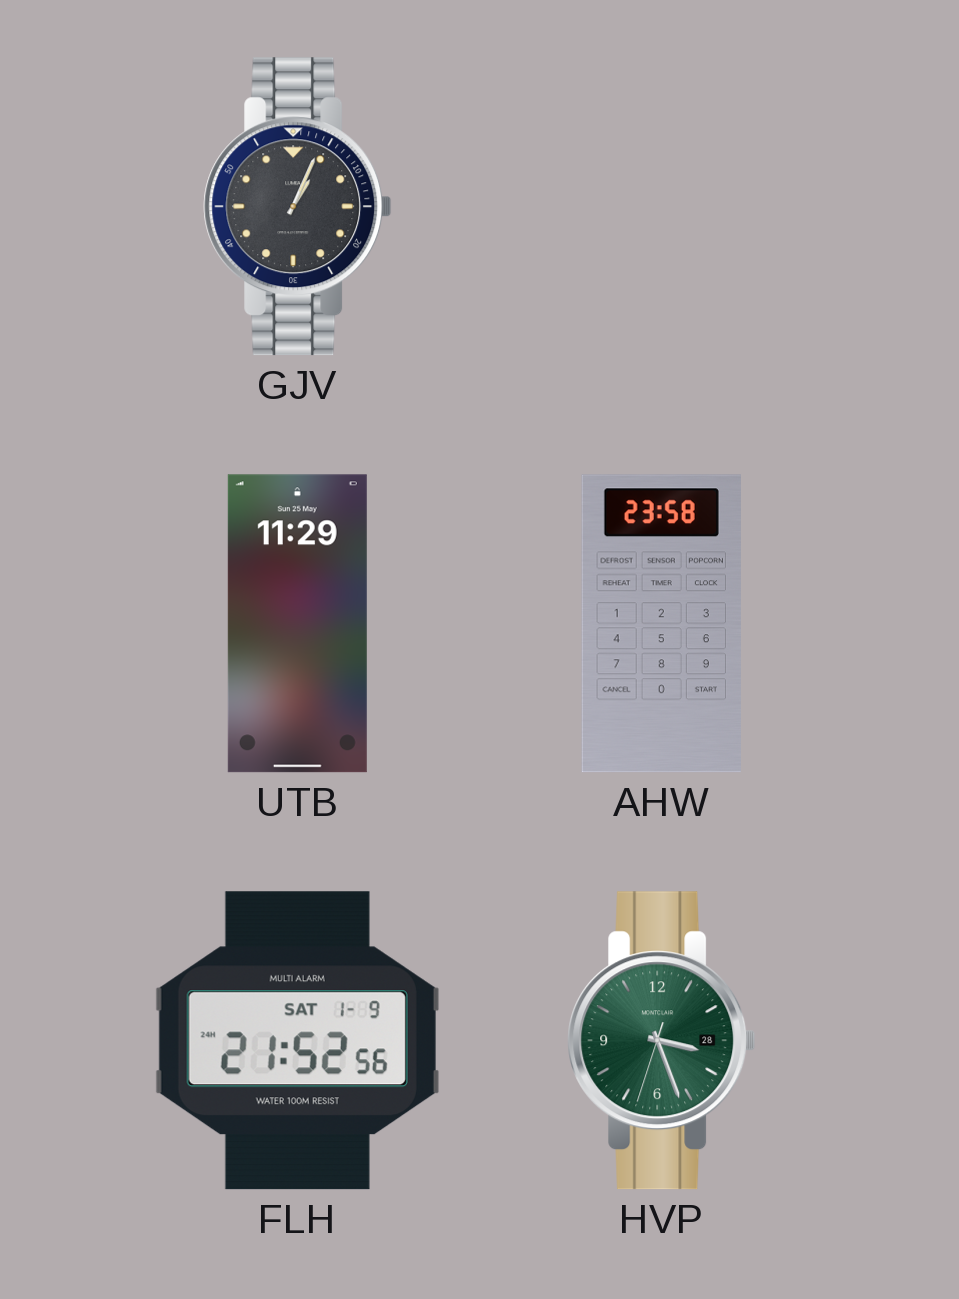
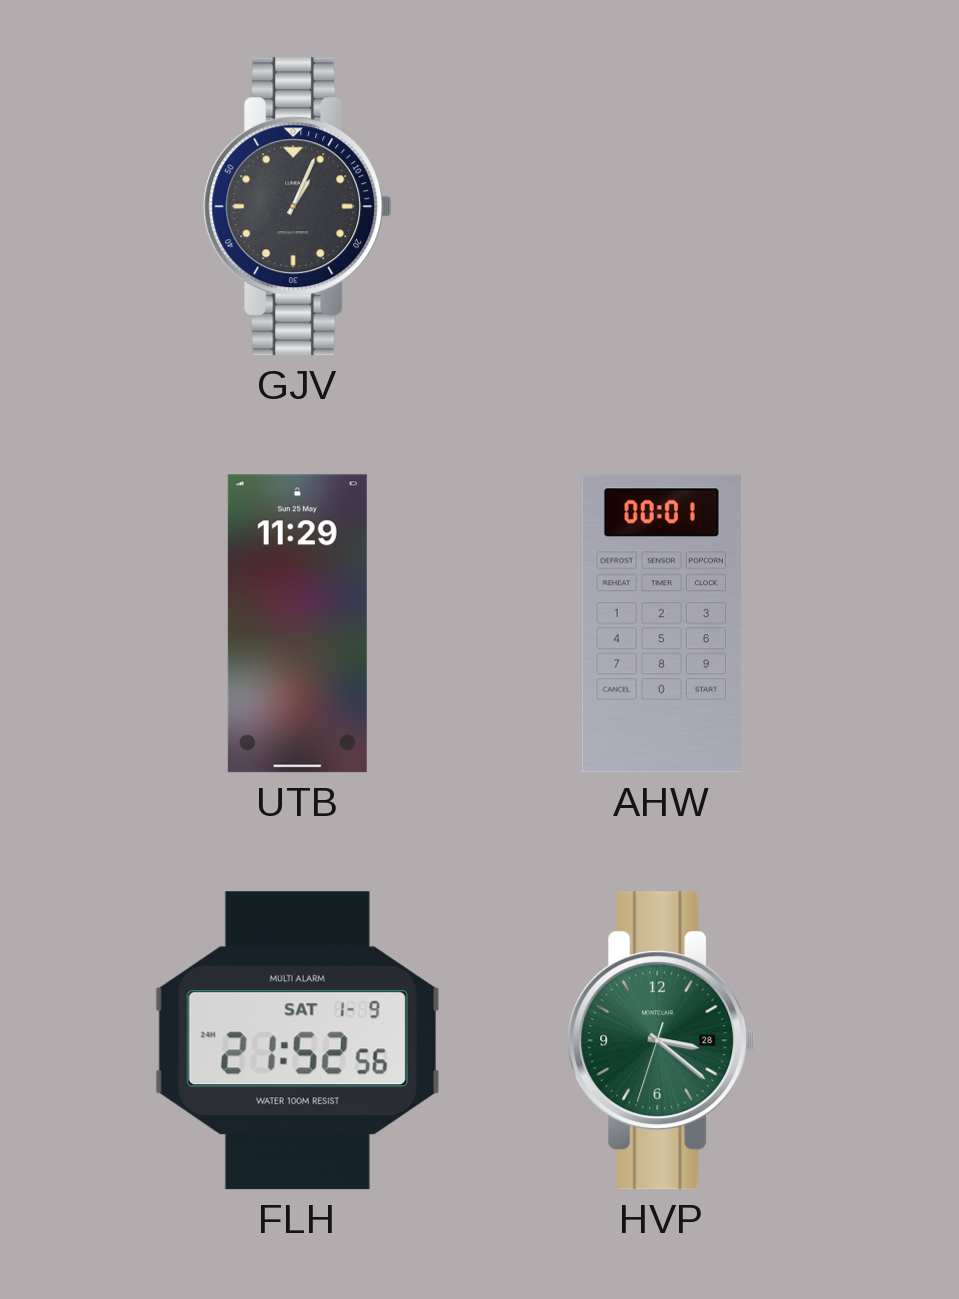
AHW: 23:58 -> 00:01 (661, 624)
HVP: 3:26 -> 3:21 (662, 1041)
